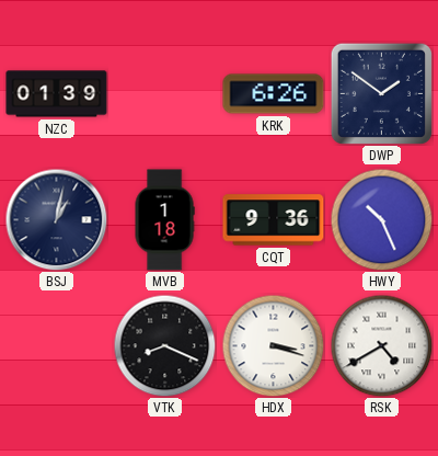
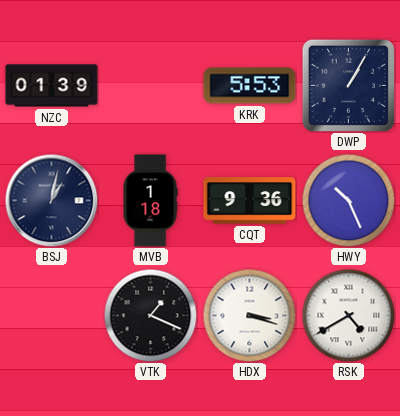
KRK: 6:26 -> 5:53 (250, 86)
DWP: 1:51 -> 1:05 (348, 85)
VTK: 8:19 -> 1:19 (150, 315)
